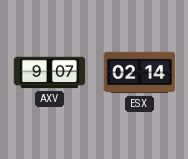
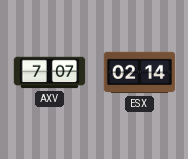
AXV: 9:07 -> 7:07 (50, 73)
